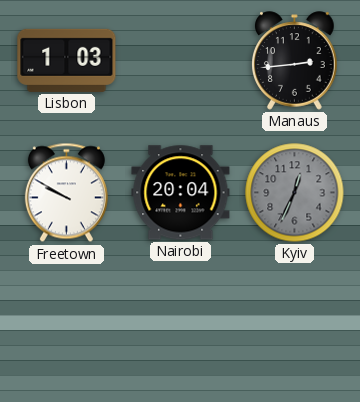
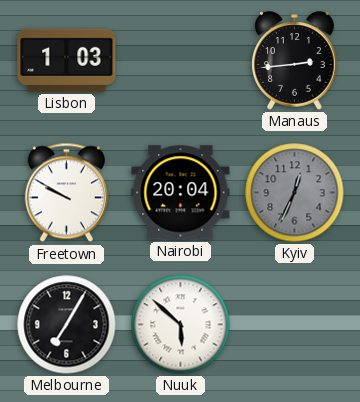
Melbourne: none -> 7:05 (67, 325)
Nuuk: none -> 5:52 (181, 325)
